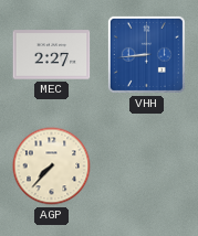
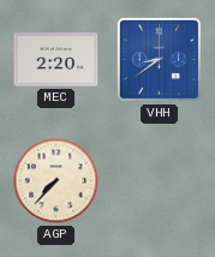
MEC: 2:27 -> 2:20 (56, 60)
VHH: 8:44 -> 8:39 (159, 59)
